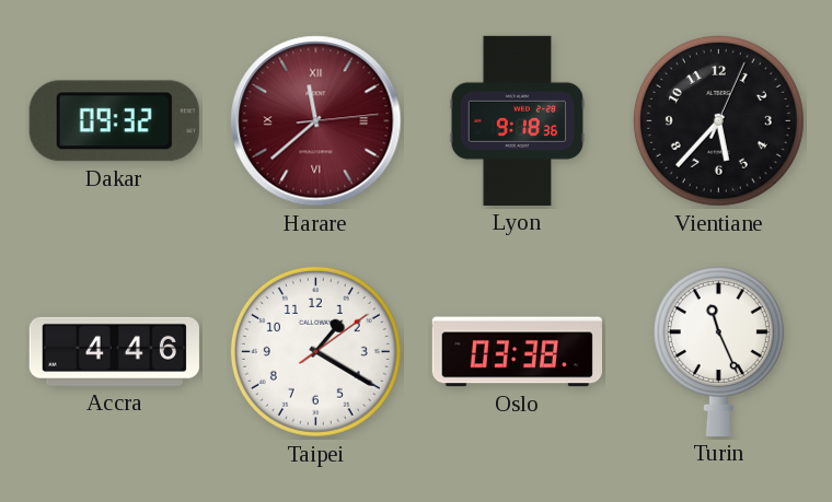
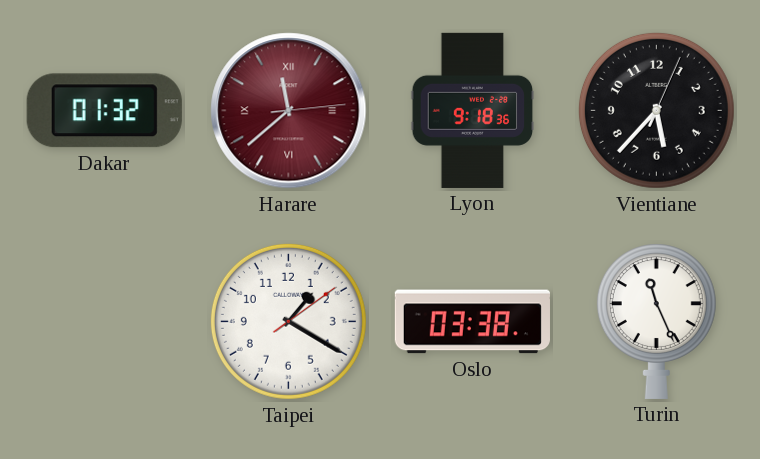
Dakar: 09:32 -> 01:32 (104, 111)
Accra: 4:46 -> none (114, 351)
